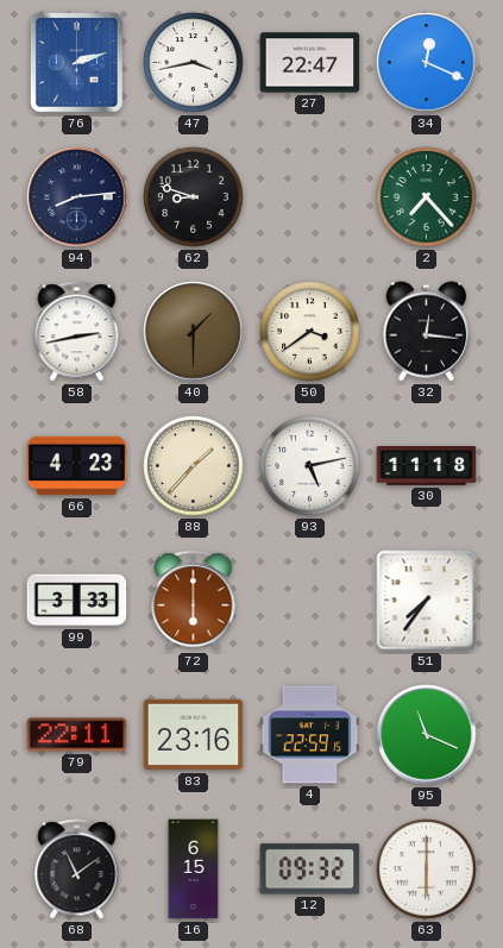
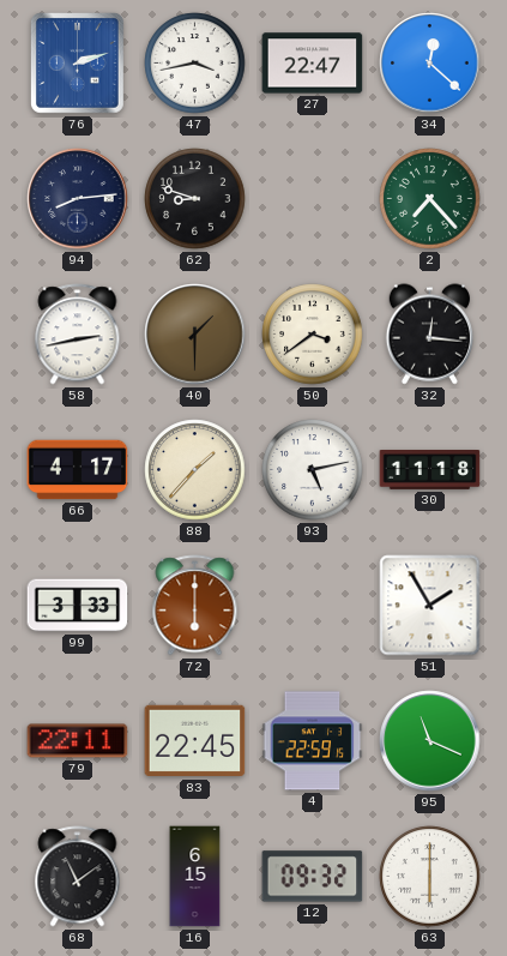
34: 12:19 -> 12:22 (430, 64)
66: 4:23 -> 4:17 (78, 470)
51: 7:36 -> 1:55 (430, 606)
83: 23:16 -> 22:45 (195, 741)
